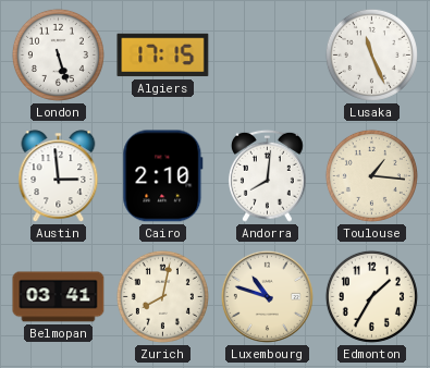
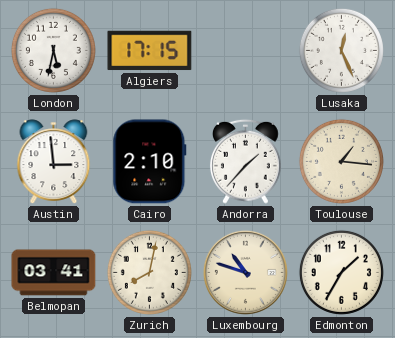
London: 5:27 -> 5:32 (53, 50)
Lusaka: 11:26 -> 12:26 (341, 50)
Andorra: 8:01 -> 1:37 (245, 161)
